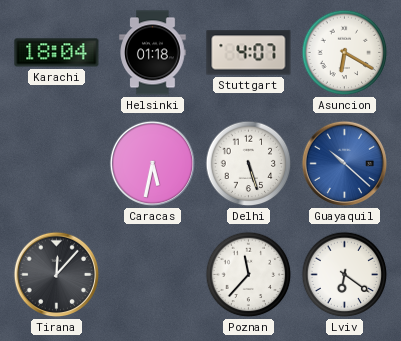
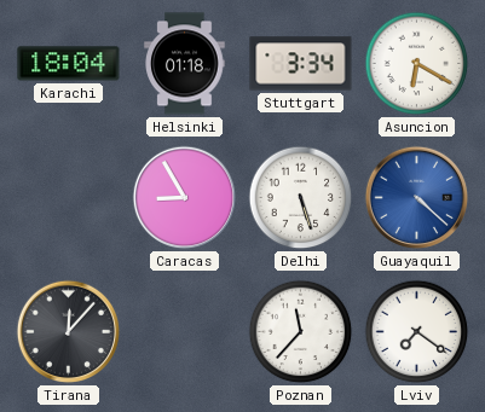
Stuttgart: 4:07 -> 3:34 (301, 64)
Caracas: 5:32 -> 8:55 (185, 198)
Guayaquil: 10:22 -> 4:22 (417, 198)
Lviv: 6:21 -> 7:21 (417, 332)
